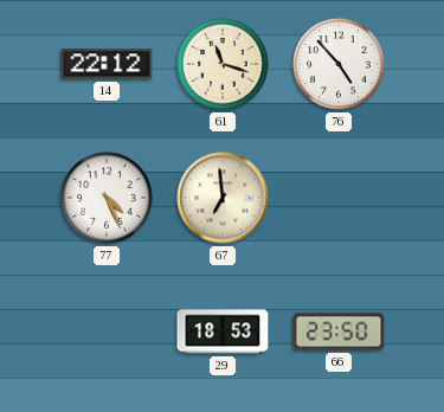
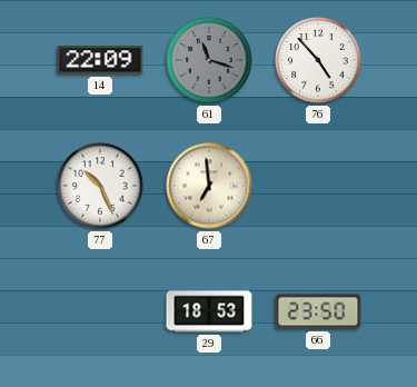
14: 22:12 -> 22:09 (100, 60)
61 dial: cream -> grey (209, 60)
77: 4:26 -> 10:26 (100, 186)
